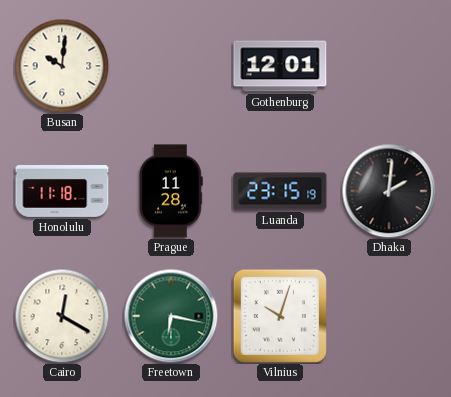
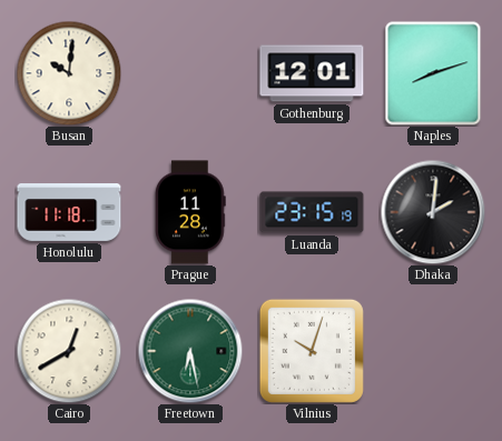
Naples: none -> 8:12 (433, 73)
Cairo: 12:20 -> 12:40 (69, 351)
Freetown: 6:17 -> 6:28 (190, 351)
